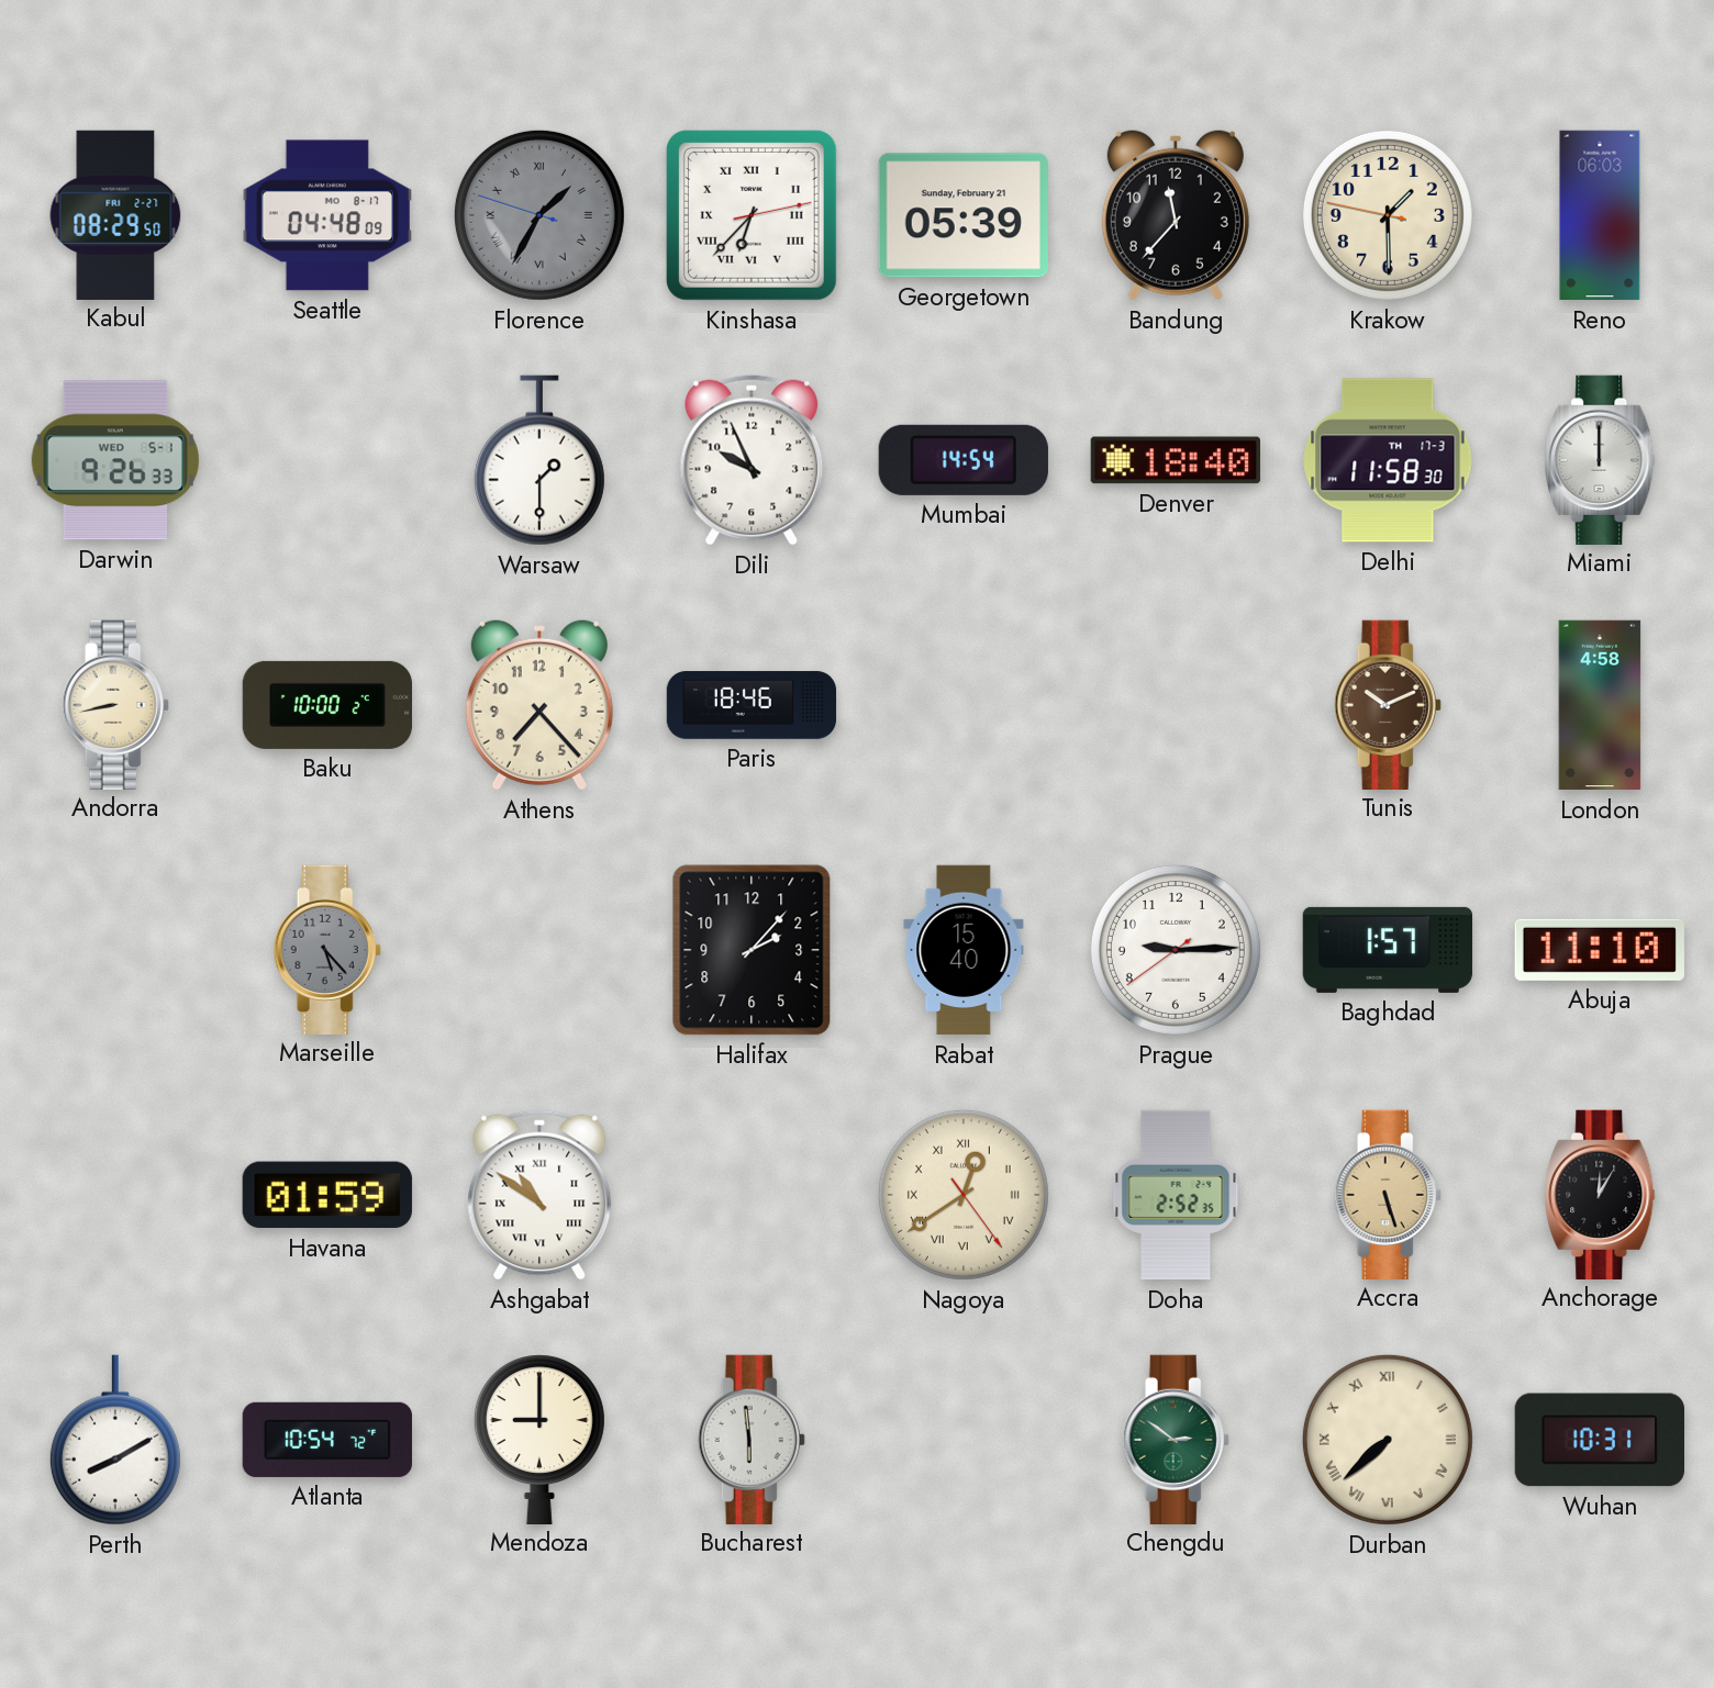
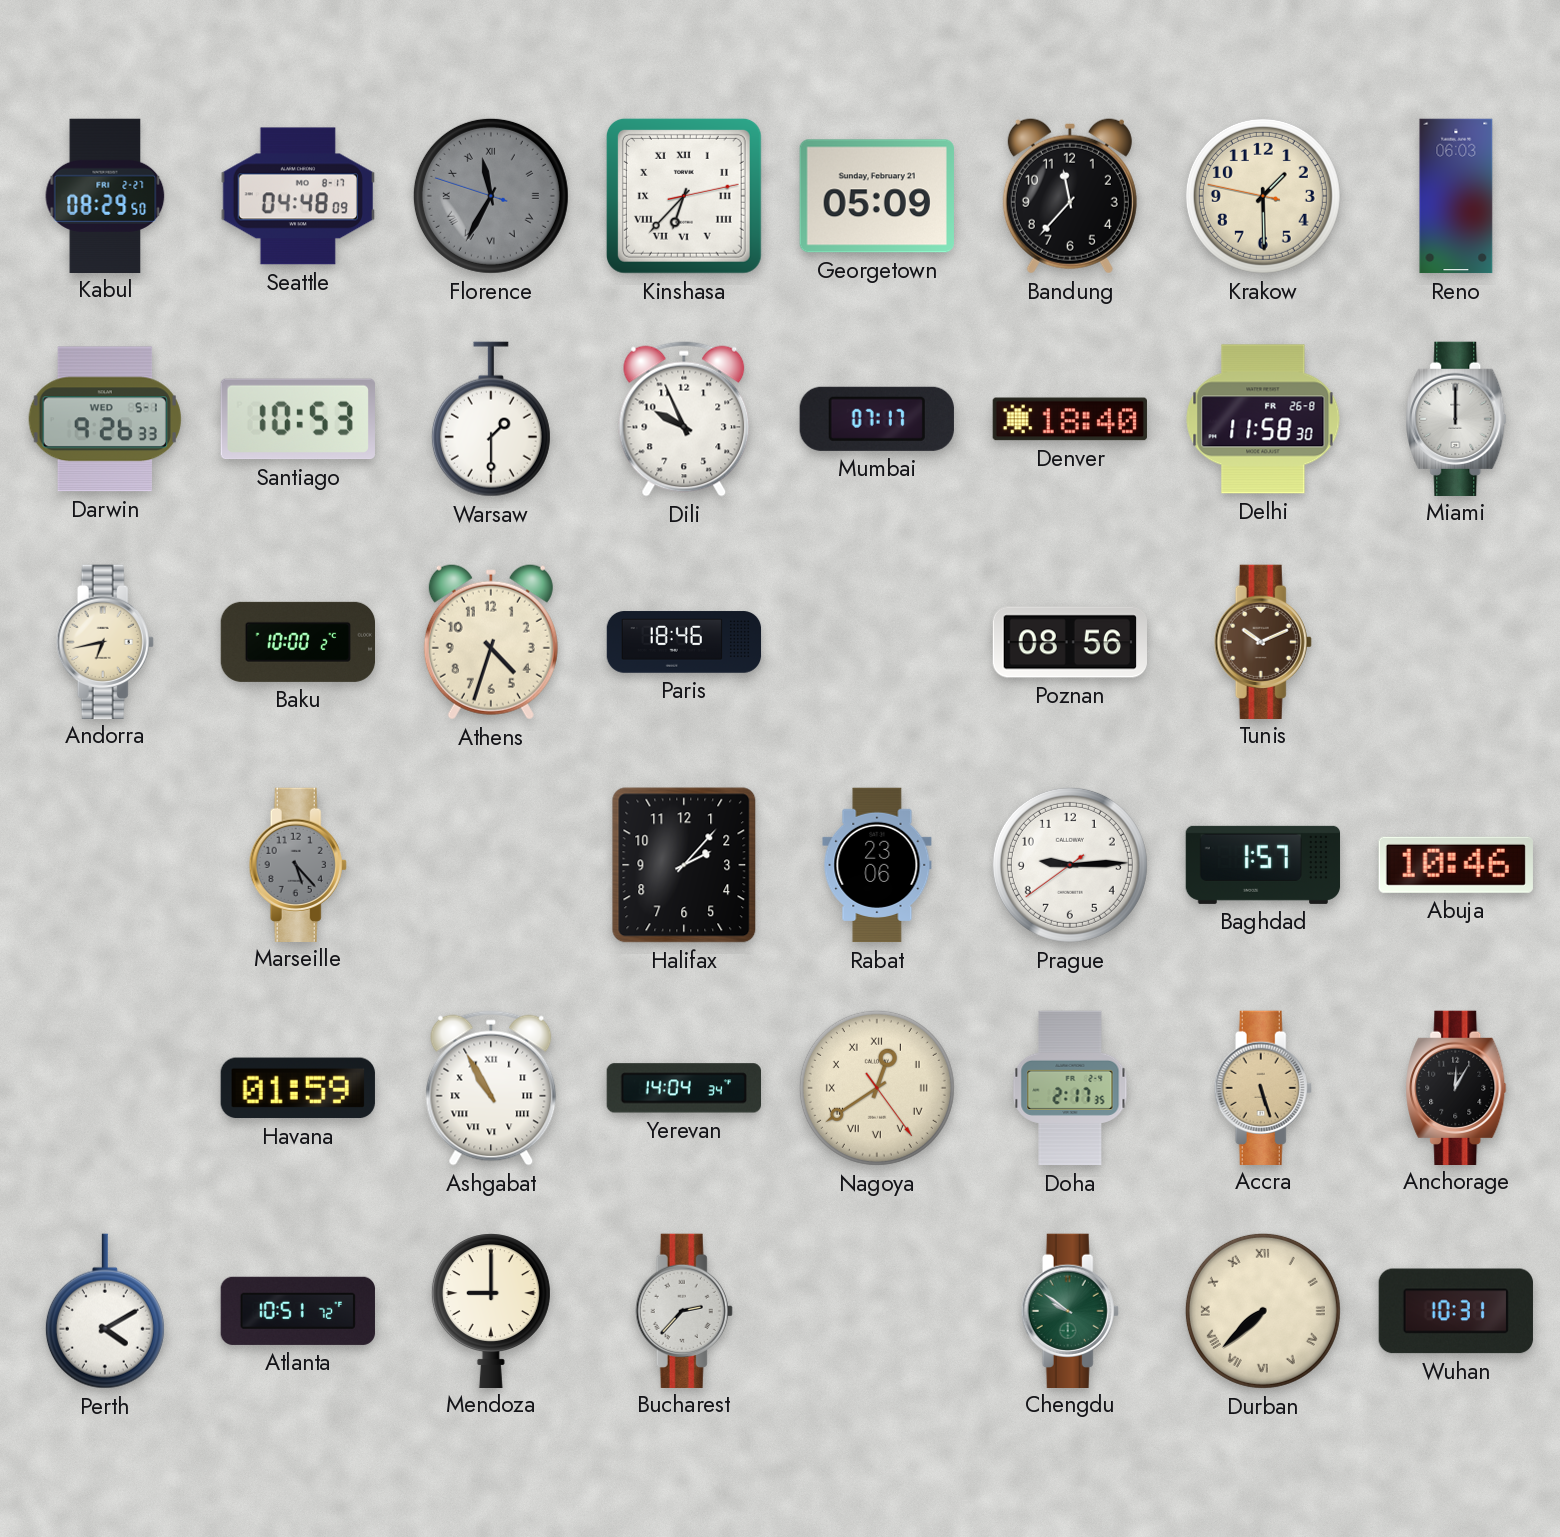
Florence: 1:34 -> 11:34 (491, 196)
Georgetown: 05:39 -> 05:09 (877, 196)
Santiago: none -> 10:53 (298, 419)
Mumbai: 14:54 -> 07:17 (877, 419)
Delhi date: TH 17-3 -> FR 26-8 (1263, 419)
Andorra: 8:43 -> 6:43 (105, 641)
Athens: 7:23 -> 4:33 (491, 642)
Poznan: none -> 08:56 (1069, 642)
London: 4:58 -> none (1600, 705)
Rabat: 15:40 -> 23:06 (877, 865)
Abuja: 11:10 -> 10:46 (1456, 865)
Ashgabat: 10:51 -> 10:55 (491, 1088)
Yerevan: none -> 14:04 (683, 1088)
Doha: 2:52 -> 2:17 (1070, 1088)
Perth: 8:10 -> 4:10 (105, 1311)
Atlanta: 10:54 -> 10:51 (298, 1311)
Bucharest: 5:59 -> 2:37 (684, 1310)
Chengdu: 2:51 -> 9:51 (1070, 1310)
